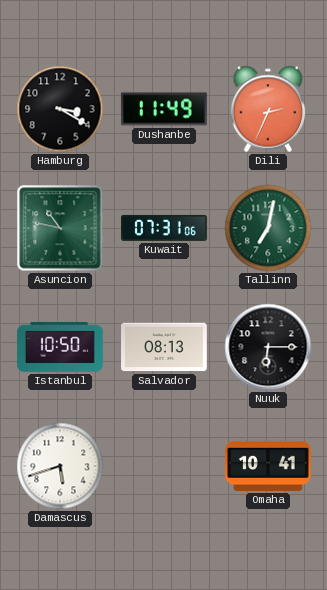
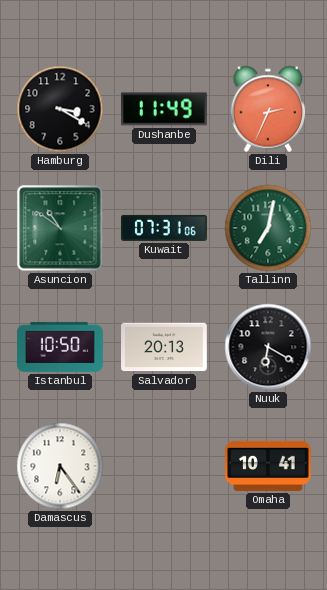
Asuncion: 10:47 -> 10:51 (60, 228)
Salvador: 08:13 -> 20:13 (165, 347)
Nuuk: 6:15 -> 6:20 (268, 347)
Damascus: 5:42 -> 6:24 (60, 466)
